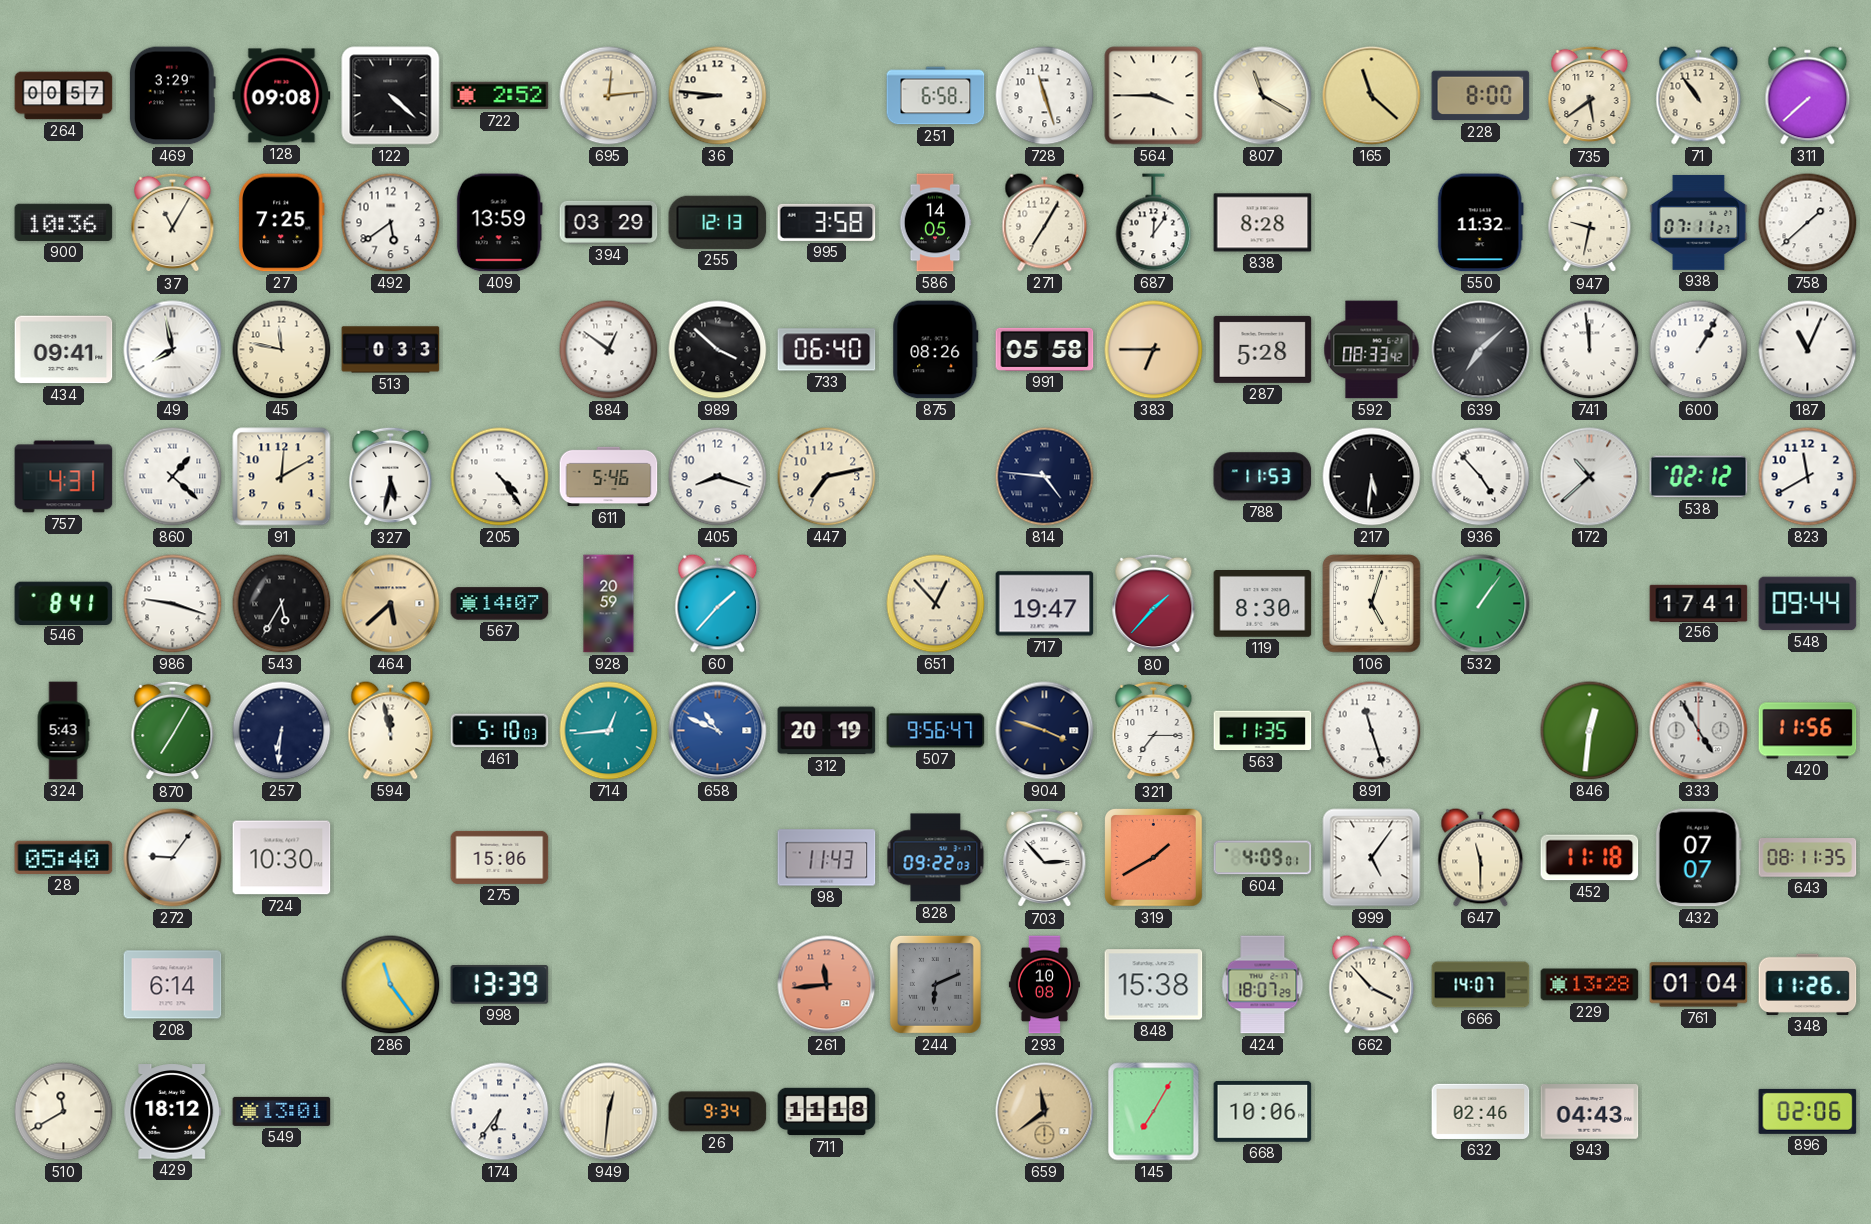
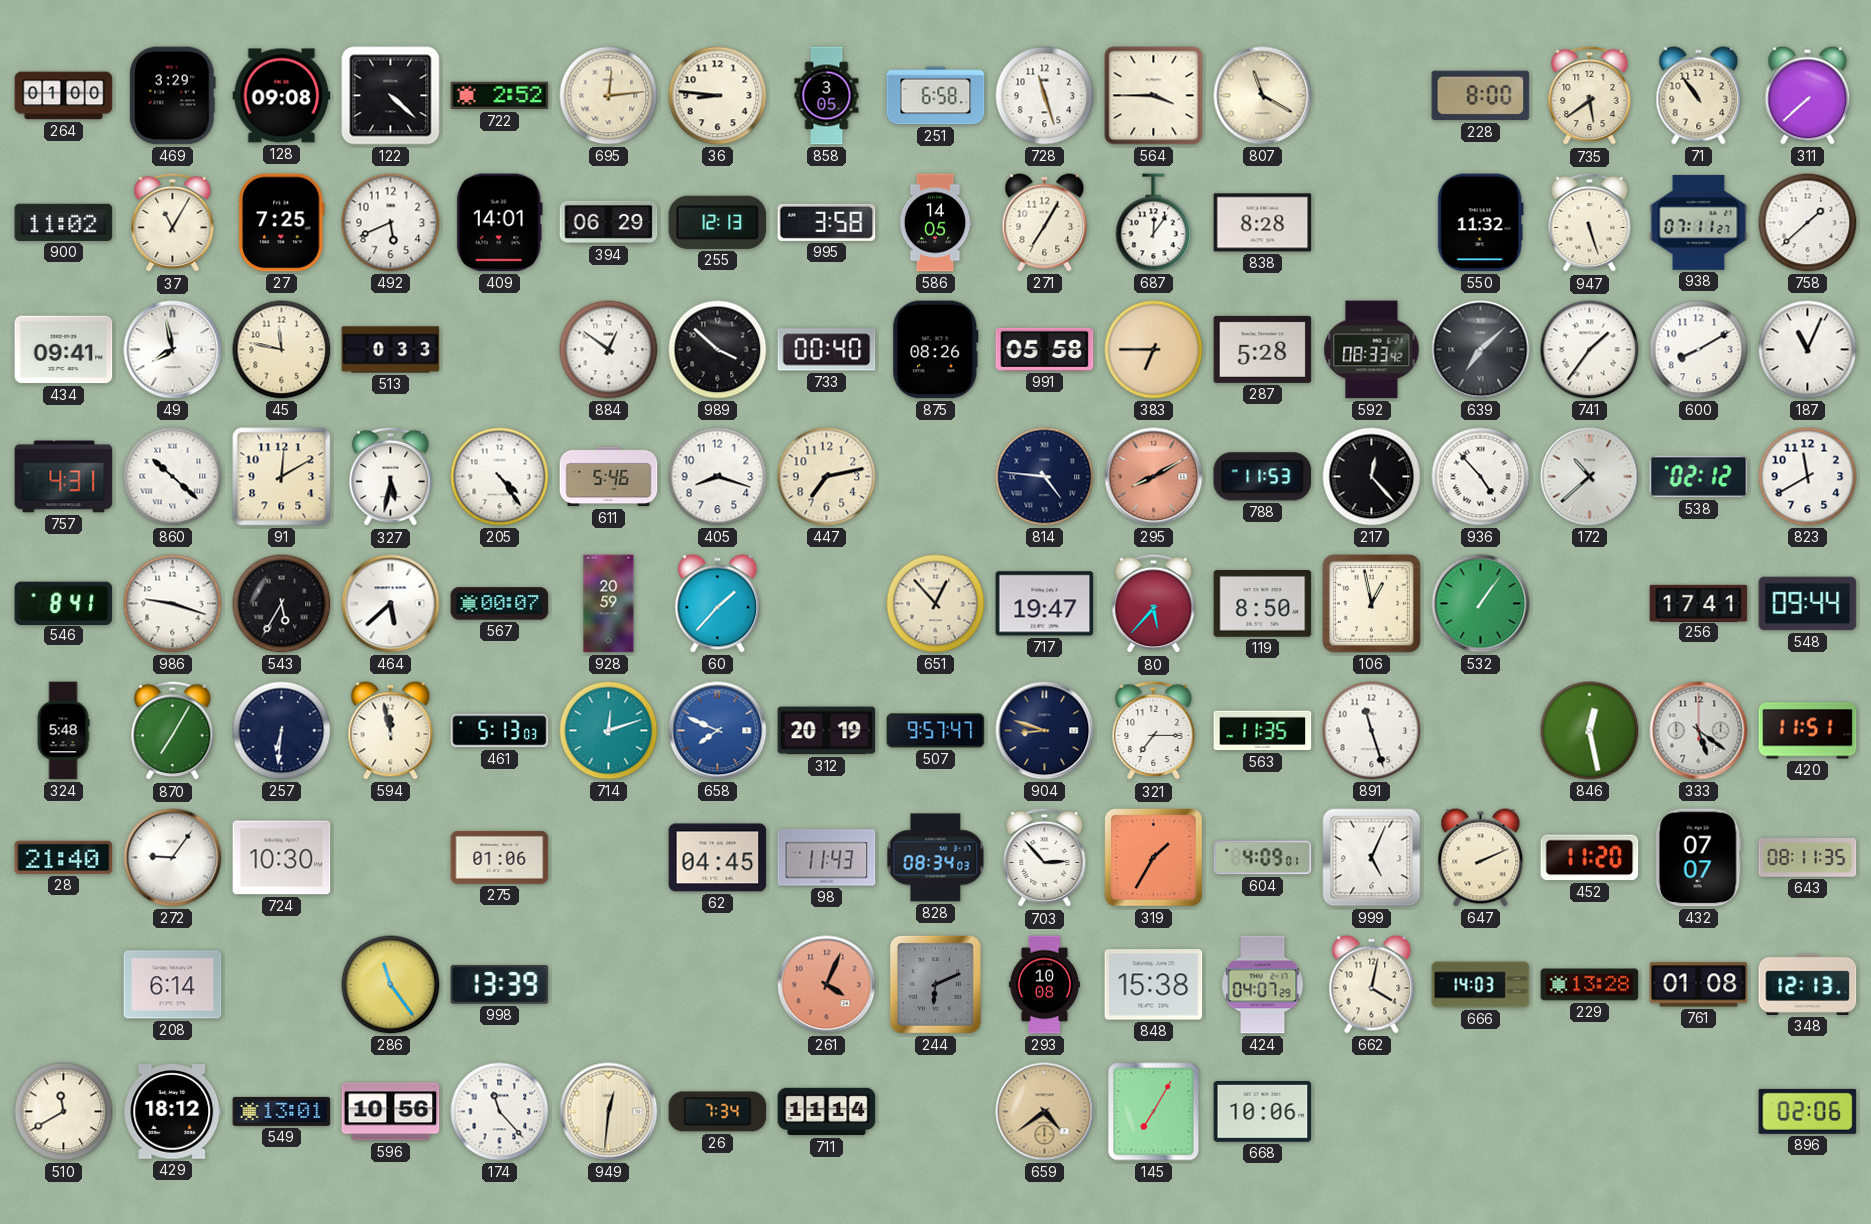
264: 00:57 -> 01:00 (64, 96)
858: none -> 3:05 (827, 96)
165: 11:22 -> none (1372, 96)
900: 10:36 -> 11:02 (64, 222)
492: 5:39 -> 5:41 (391, 223)
409: 13:59 -> 14:01 (499, 223)
394: 03:29 -> 06:29 (609, 222)
947: 9:32 -> 5:27 (1590, 223)
733: 06:40 -> 00:40 (827, 350)
741: 11:59 -> 1:36 (1590, 350)
600: 1:05 -> 8:10 (1699, 350)
860: 1:22 -> 10:22 (173, 477)
295: none -> 8:10 (1154, 477)
217: 5:31 -> 12:23 (1372, 477)
464 dial: champagne -> white (391, 604)
567: 14:07 -> 00:07 (500, 604)
80: 1:37 -> 5:37 (1154, 604)
119: 8:30 -> 8:50 (1263, 604)
106: 5:03 -> 12:58 (1372, 604)
324: 5:43 -> 5:48 (63, 731)
461: 5:10 -> 5:13 (500, 731)
714: 12:44 -> 12:12 (609, 731)
658: 10:49 -> 7:49 (718, 731)
507: 9:56 -> 9:57 (936, 731)
904: 3:48 -> 8:48 (1045, 731)
846: 12:31 -> 12:28 (1590, 731)
333: 4:55 -> 5:21 (1699, 731)
420: 11:56 -> 11:51 (1808, 731)
28: 05:40 -> 21:40 (64, 857)
275: 15:06 -> 01:06 (500, 857)
62: none -> 04:45 (718, 858)
828: 09:22 -> 08:34 (936, 858)
319: 1:40 -> 1:35 (1154, 858)
999: 5:06 -> 5:04 (1372, 858)
647: 11:30 -> 2:11 (1481, 858)
452: 11:18 -> 11:20 (1590, 858)
261: 11:44 -> 4:04 (827, 985)
424: 18:07 -> 04:07 (1263, 985)
662: 3:53 -> 4:02 (1372, 985)
666: 14:07 -> 14:03 (1481, 985)
761: 01:04 -> 01:08 (1699, 985)
348: 11:26 -> 12:13 (1808, 984)
596: none -> 10:56 (391, 1112)
174: 6:36 -> 11:23 (500, 1112)
26: 9:34 -> 7:34 (718, 1112)
711: 11:18 -> 11:14 (827, 1112)
659: 11:39 -> 4:39 (1045, 1112)
632: 02:46 -> none (1481, 1111)
943: 04:43 -> none (1590, 1112)
